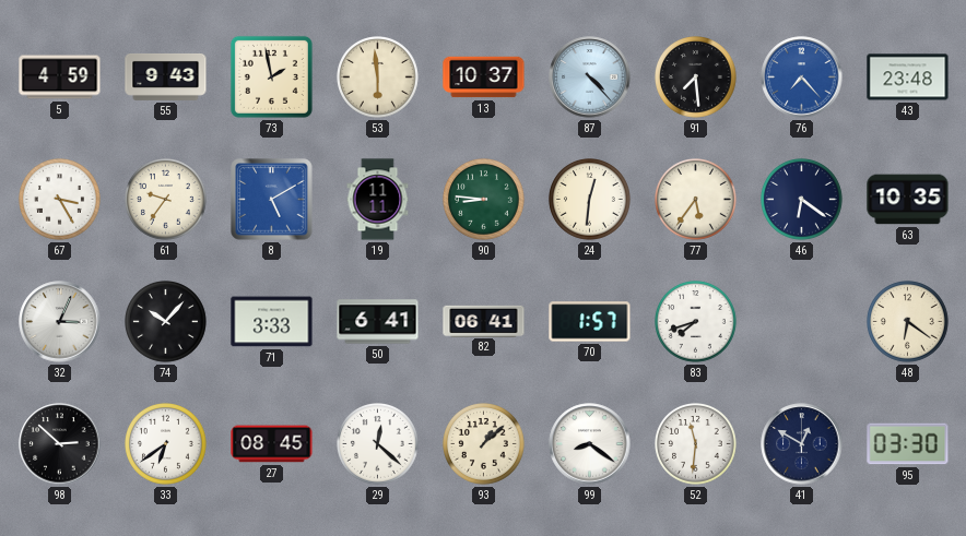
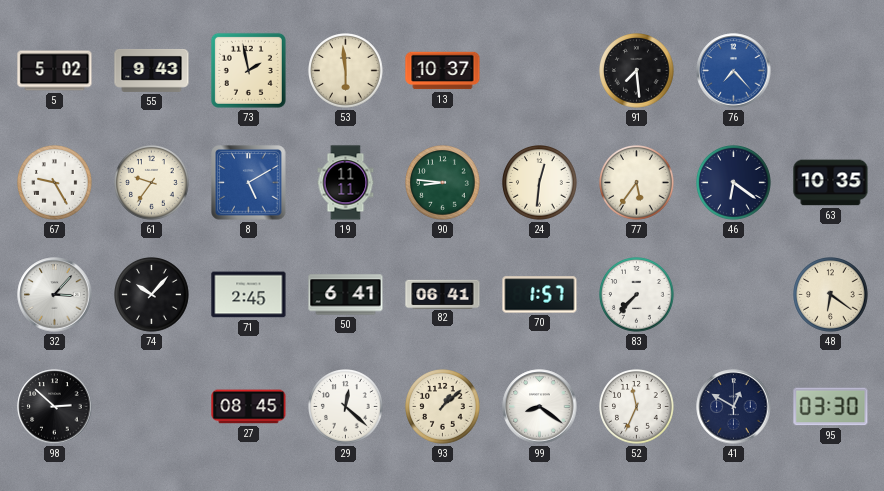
5: 4:59 -> 5:02 (55, 71)
87: 4:23 -> none (590, 78)
43: 23:48 -> none (908, 78)
67: 3:25 -> 9:25 (55, 183)
32: 3:04 -> 3:07 (55, 295)
71: 3:33 -> 2:45 (249, 295)
83: 7:42 -> 7:37 (637, 295)
33: 6:39 -> none (166, 444)
52: 11:31 -> 11:34 (637, 407)
